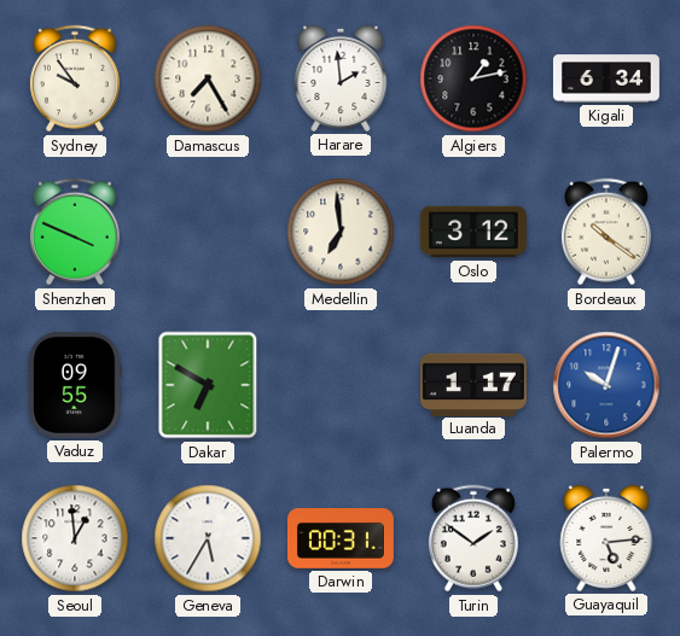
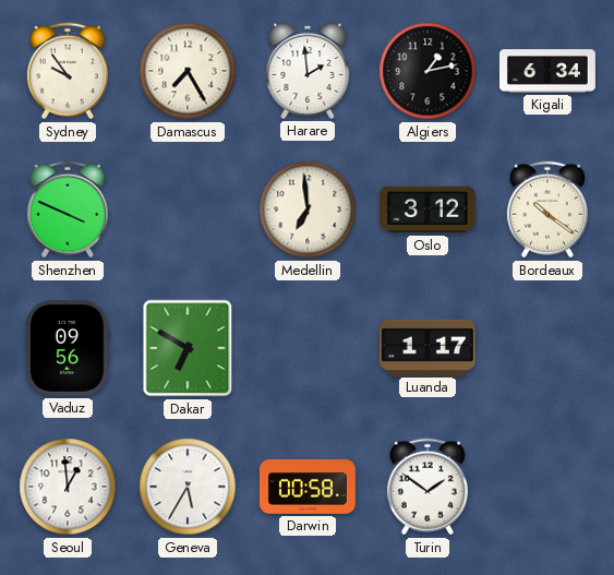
Vaduz: 09:55 -> 09:56 (68, 348)
Palermo: 10:03 -> none (606, 385)
Darwin: 00:31 -> 00:58 (308, 488)
Guayaquil: 5:14 -> none (606, 538)
